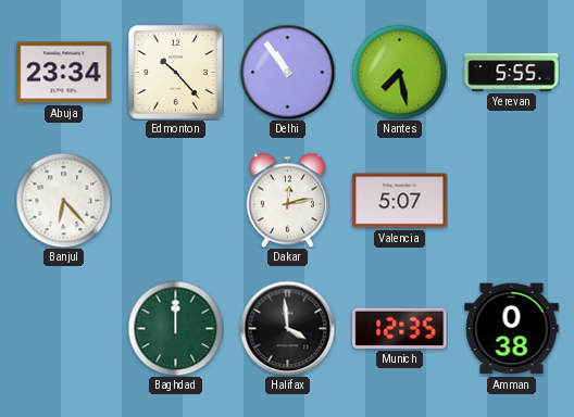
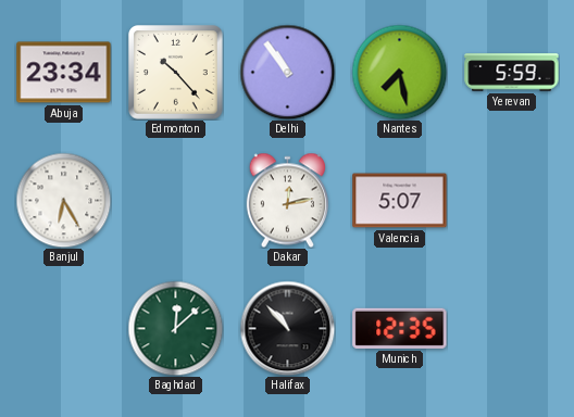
Yerevan: 5:55 -> 5:59 (512, 73)
Banjul: 6:23 -> 6:25 (63, 200)
Baghdad: 12:00 -> 12:08 (175, 328)
Halifax: 3:59 -> 10:53 (287, 328)
Amman: 0:38 -> none (512, 329)
